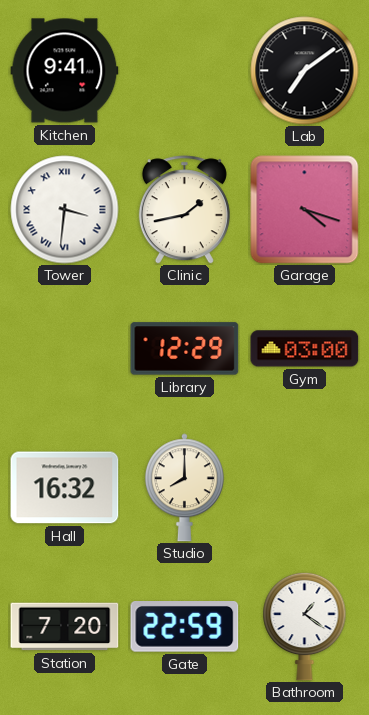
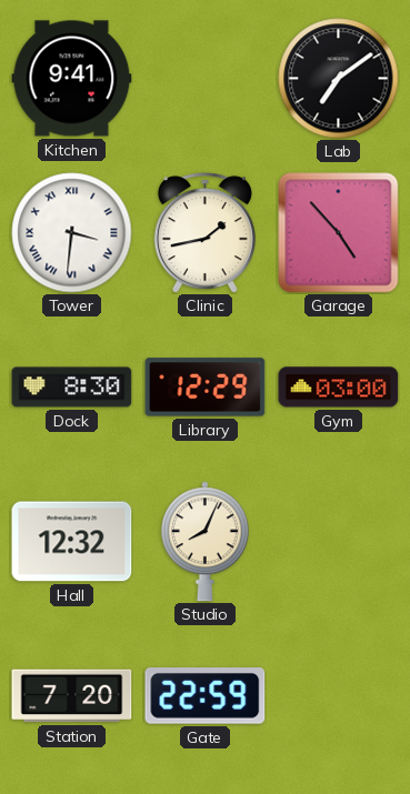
Garage: 4:18 -> 4:53 (339, 233)
Dock: none -> 8:30 (72, 388)
Hall: 16:32 -> 12:32 (72, 542)
Studio: 8:00 -> 8:04 (204, 542)
Bathroom: 1:21 -> none (305, 626)
